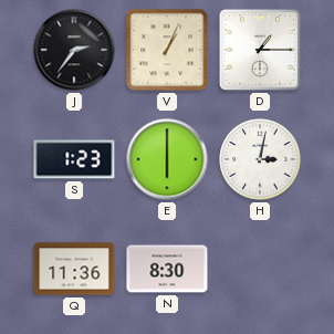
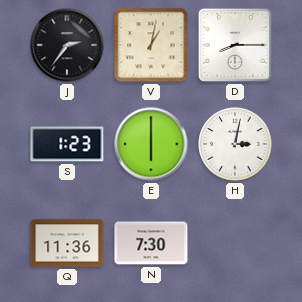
V: 1:04 -> 1:02 (151, 45)
D: 1:15 -> 8:15 (235, 45)
N: 8:30 -> 7:30 (151, 243)
